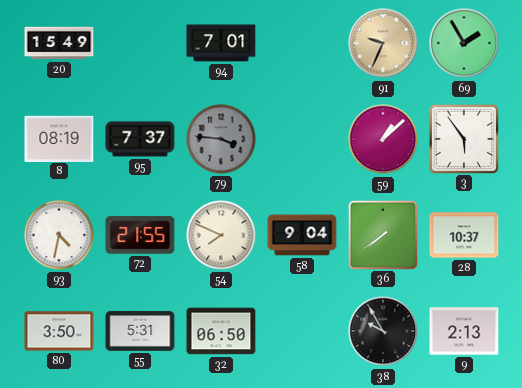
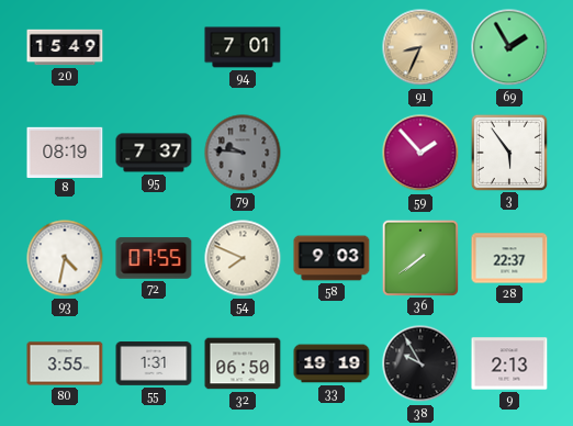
91: 9:34 -> 8:34 (420, 47)
79: 3:46 -> 9:46 (243, 153)
59: 1:08 -> 1:53 (420, 153)
72: 21:55 -> 07:55 (154, 258)
58: 9:04 -> 9:03 (332, 258)
28: 10:37 -> 22:37 (509, 258)
80: 3:50 -> 3:55 (65, 363)
55: 5:31 -> 1:31 (154, 363)
33: none -> 19:19 (332, 363)
